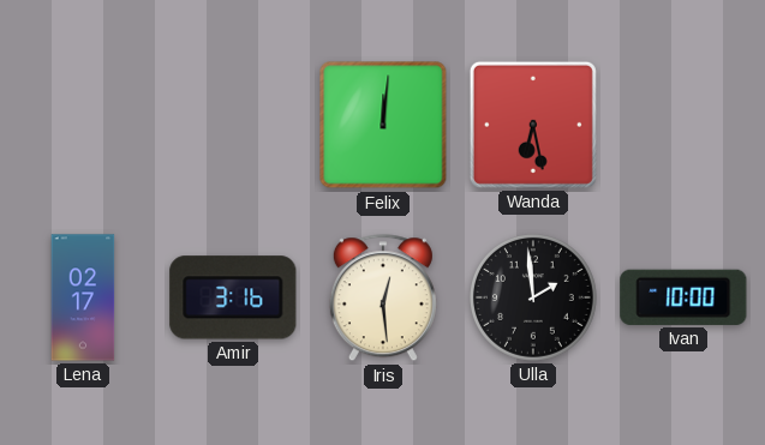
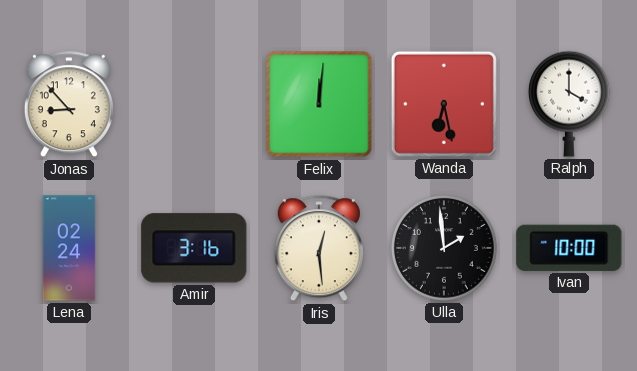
Jonas: none -> 8:53 (69, 105)
Ralph: none -> 4:00 (569, 104)
Lena: 02:17 -> 02:24 (69, 248)
